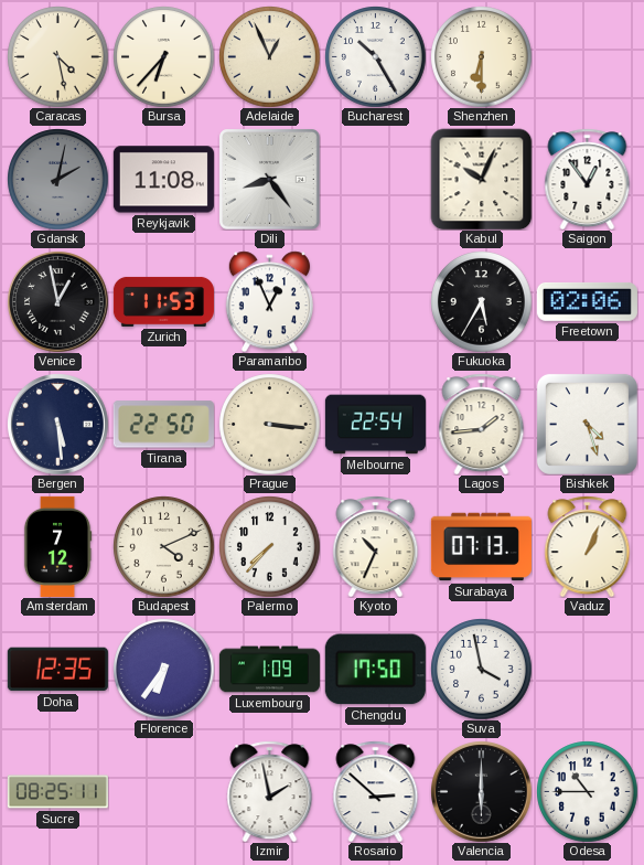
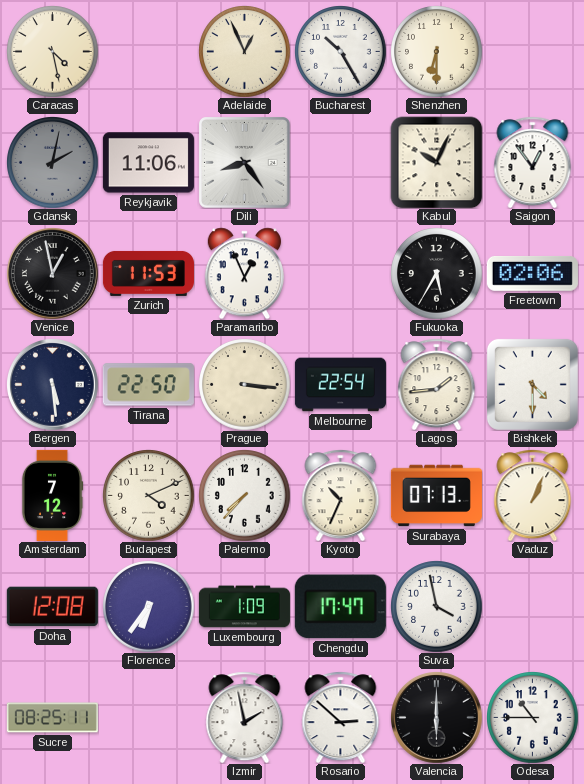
Bursa: 6:37 -> none (163, 56)
Reykjavik: 11:08 -> 11:06 (148, 163)
Bishkek: 4:27 -> 4:30 (532, 384)
Doha: 12:35 -> 12:08 (52, 607)
Chengdu: 17:50 -> 17:47 (340, 607)
